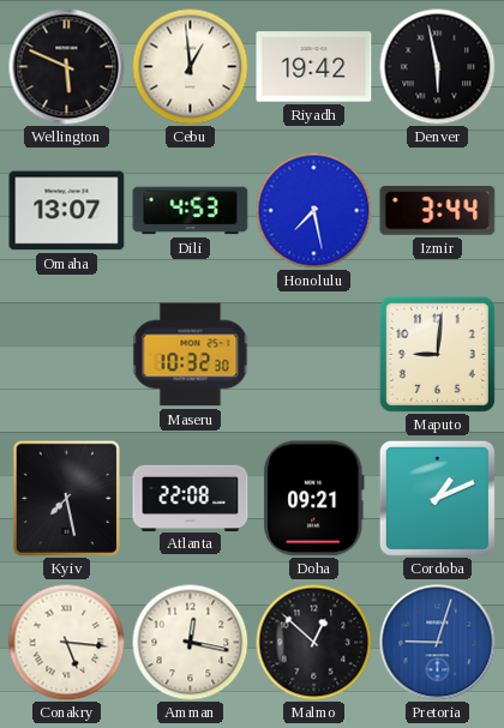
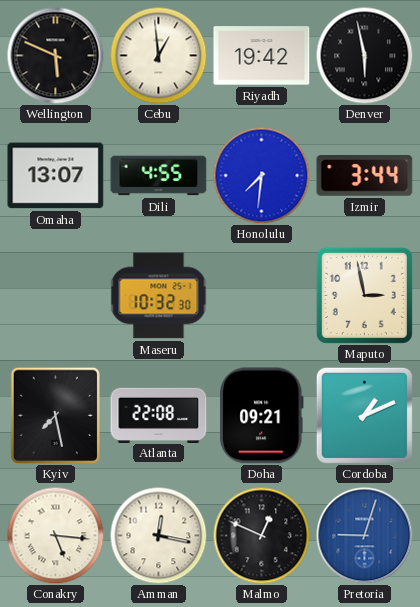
Dili: 4:53 -> 4:55 (159, 176)
Honolulu: 7:28 -> 7:31 (261, 175)
Maputo: 9:01 -> 2:58 (364, 295)
Malmo: 12:52 -> 12:49 (261, 535)
